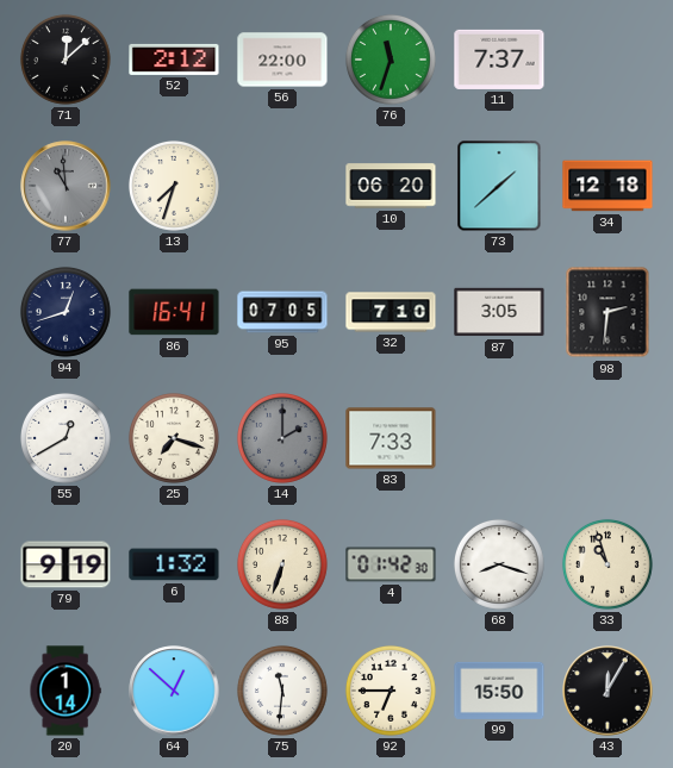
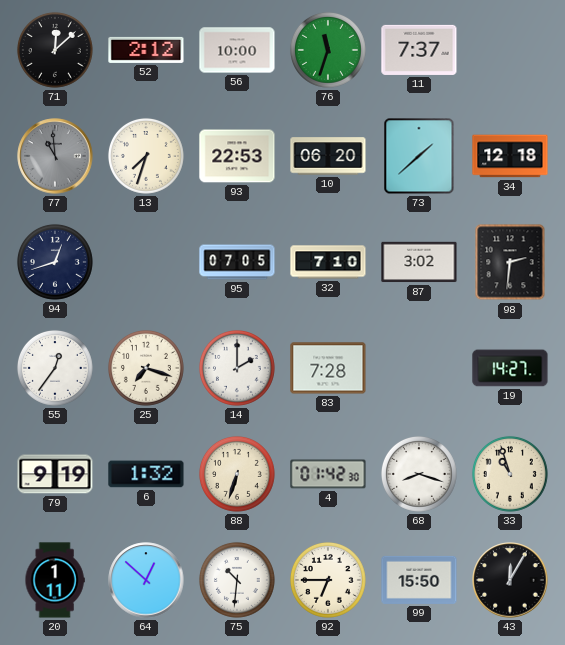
56: 22:00 -> 10:00 (237, 50)
93: none -> 22:53 (237, 156)
86: 16:41 -> none (174, 312)
87: 3:05 -> 3:02 (419, 262)
55: 12:40 -> 12:36 (55, 368)
14 dial: grey -> white (237, 368)
83: 7:33 -> 7:28 (328, 368)
19: none -> 14:27 (510, 368)
20: 1:14 -> 1:11 (55, 580)
75: 11:31 -> 10:31 (237, 580)
